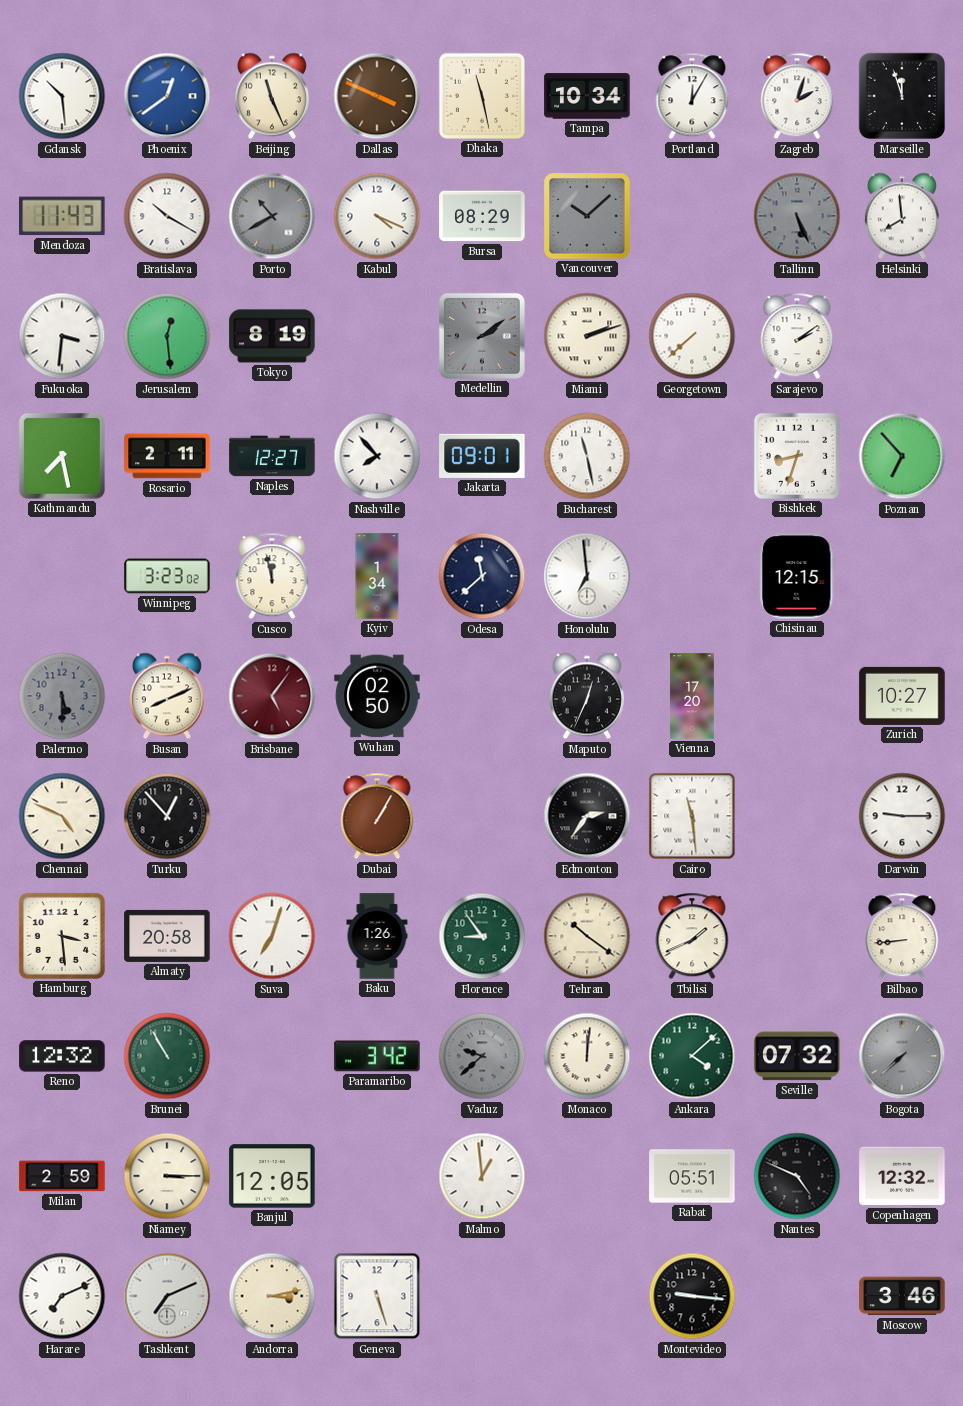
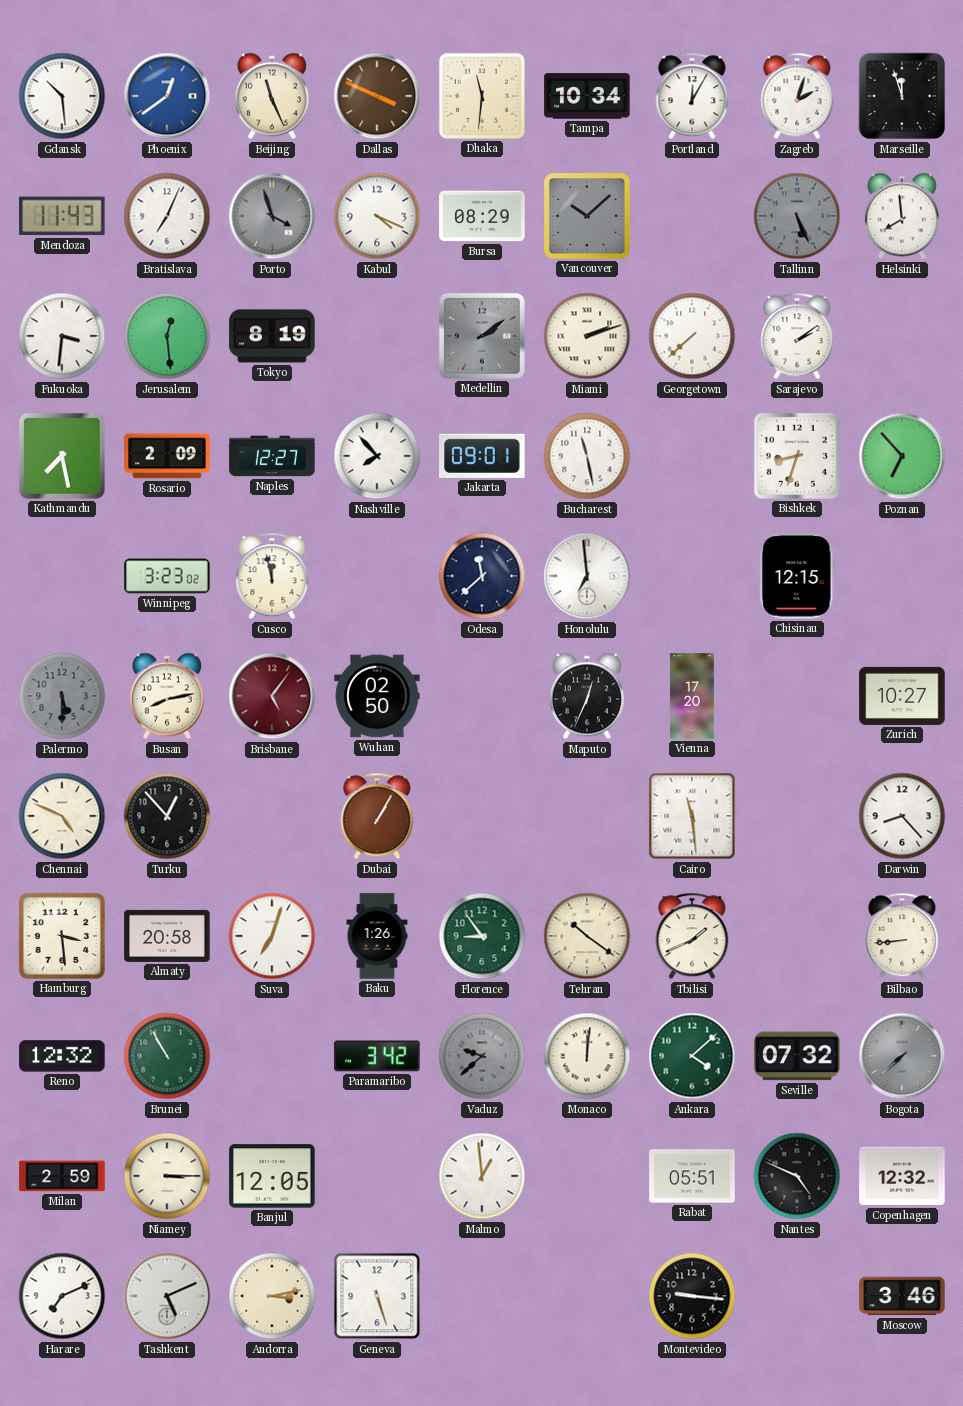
Dhaka: 11:28 -> 11:31 (482, 96)
Bratislava: 10:20 -> 7:04 (167, 216)
Porto: 10:40 -> 3:57 (272, 216)
Rosario: 2:11 -> 2:09 (167, 456)
Kyiv: 1:34 -> none (377, 576)
Busan: 8:11 -> 8:13 (167, 696)
Edmonton: 2:36 -> none (587, 816)
Darwin: 9:15 -> 8:23 (902, 816)
Tashkent: 7:11 -> 5:11 (167, 1296)
